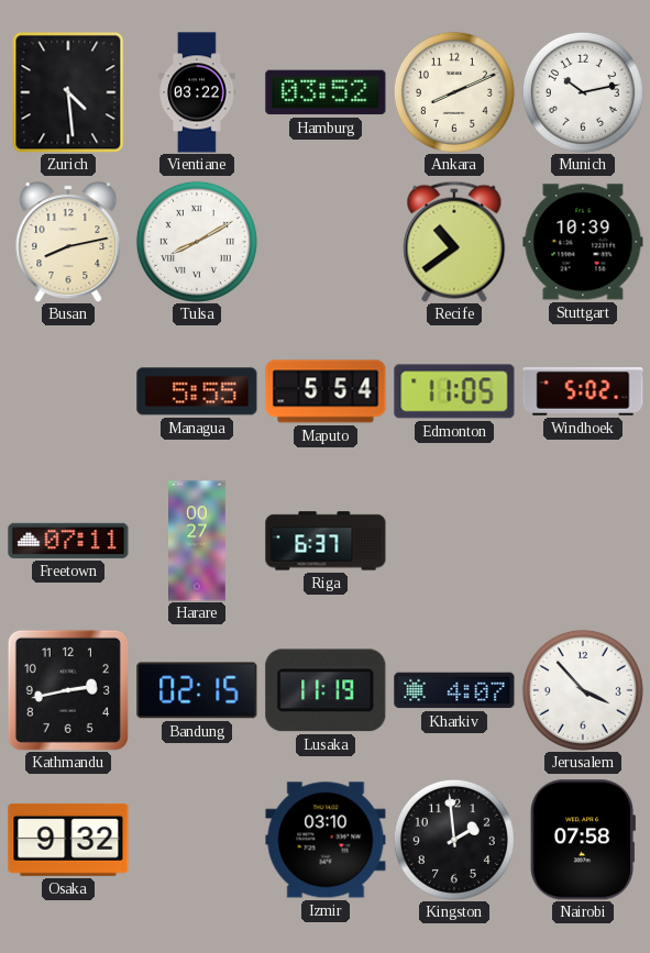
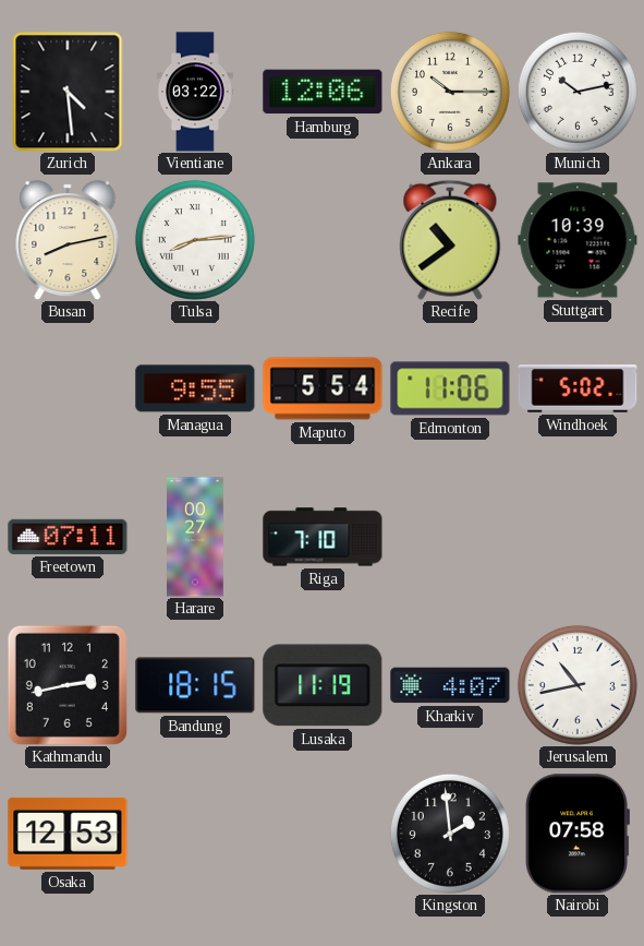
Hamburg: 03:52 -> 12:06 (323, 92)
Ankara: 8:11 -> 10:15 (450, 92)
Tulsa: 8:10 -> 8:14 (195, 240)
Managua: 5:55 -> 9:55 (195, 388)
Edmonton: 11:05 -> 11:06 (450, 388)
Riga: 6:37 -> 7:10 (323, 537)
Bandung: 02:15 -> 18:15 (195, 685)
Jerusalem: 3:53 -> 10:43 (578, 685)
Osaka: 9:32 -> 12:53 (68, 834)
Izmir: 03:10 -> none (326, 840)
